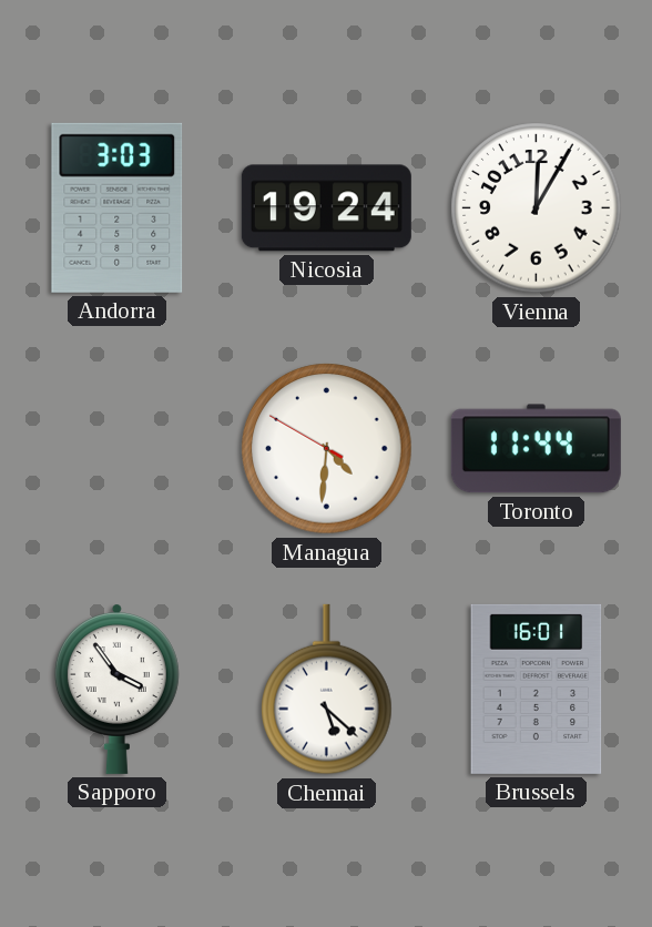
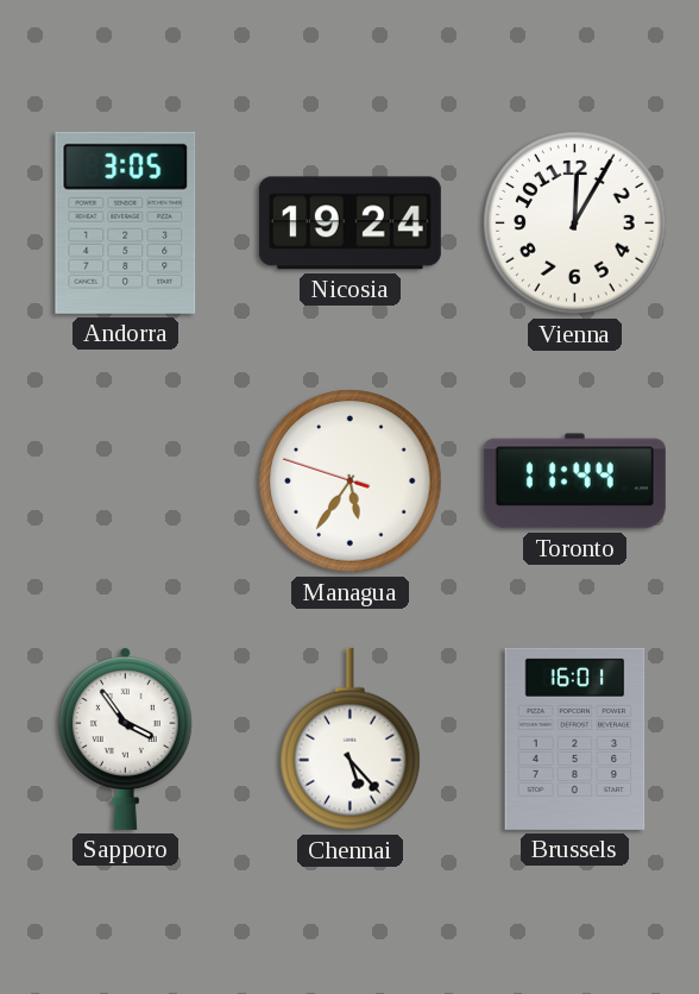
Andorra: 3:03 -> 3:05 (126, 222)
Managua: 4:30 -> 5:35 (351, 482)
Chennai: 5:22 -> 5:23 (351, 740)
